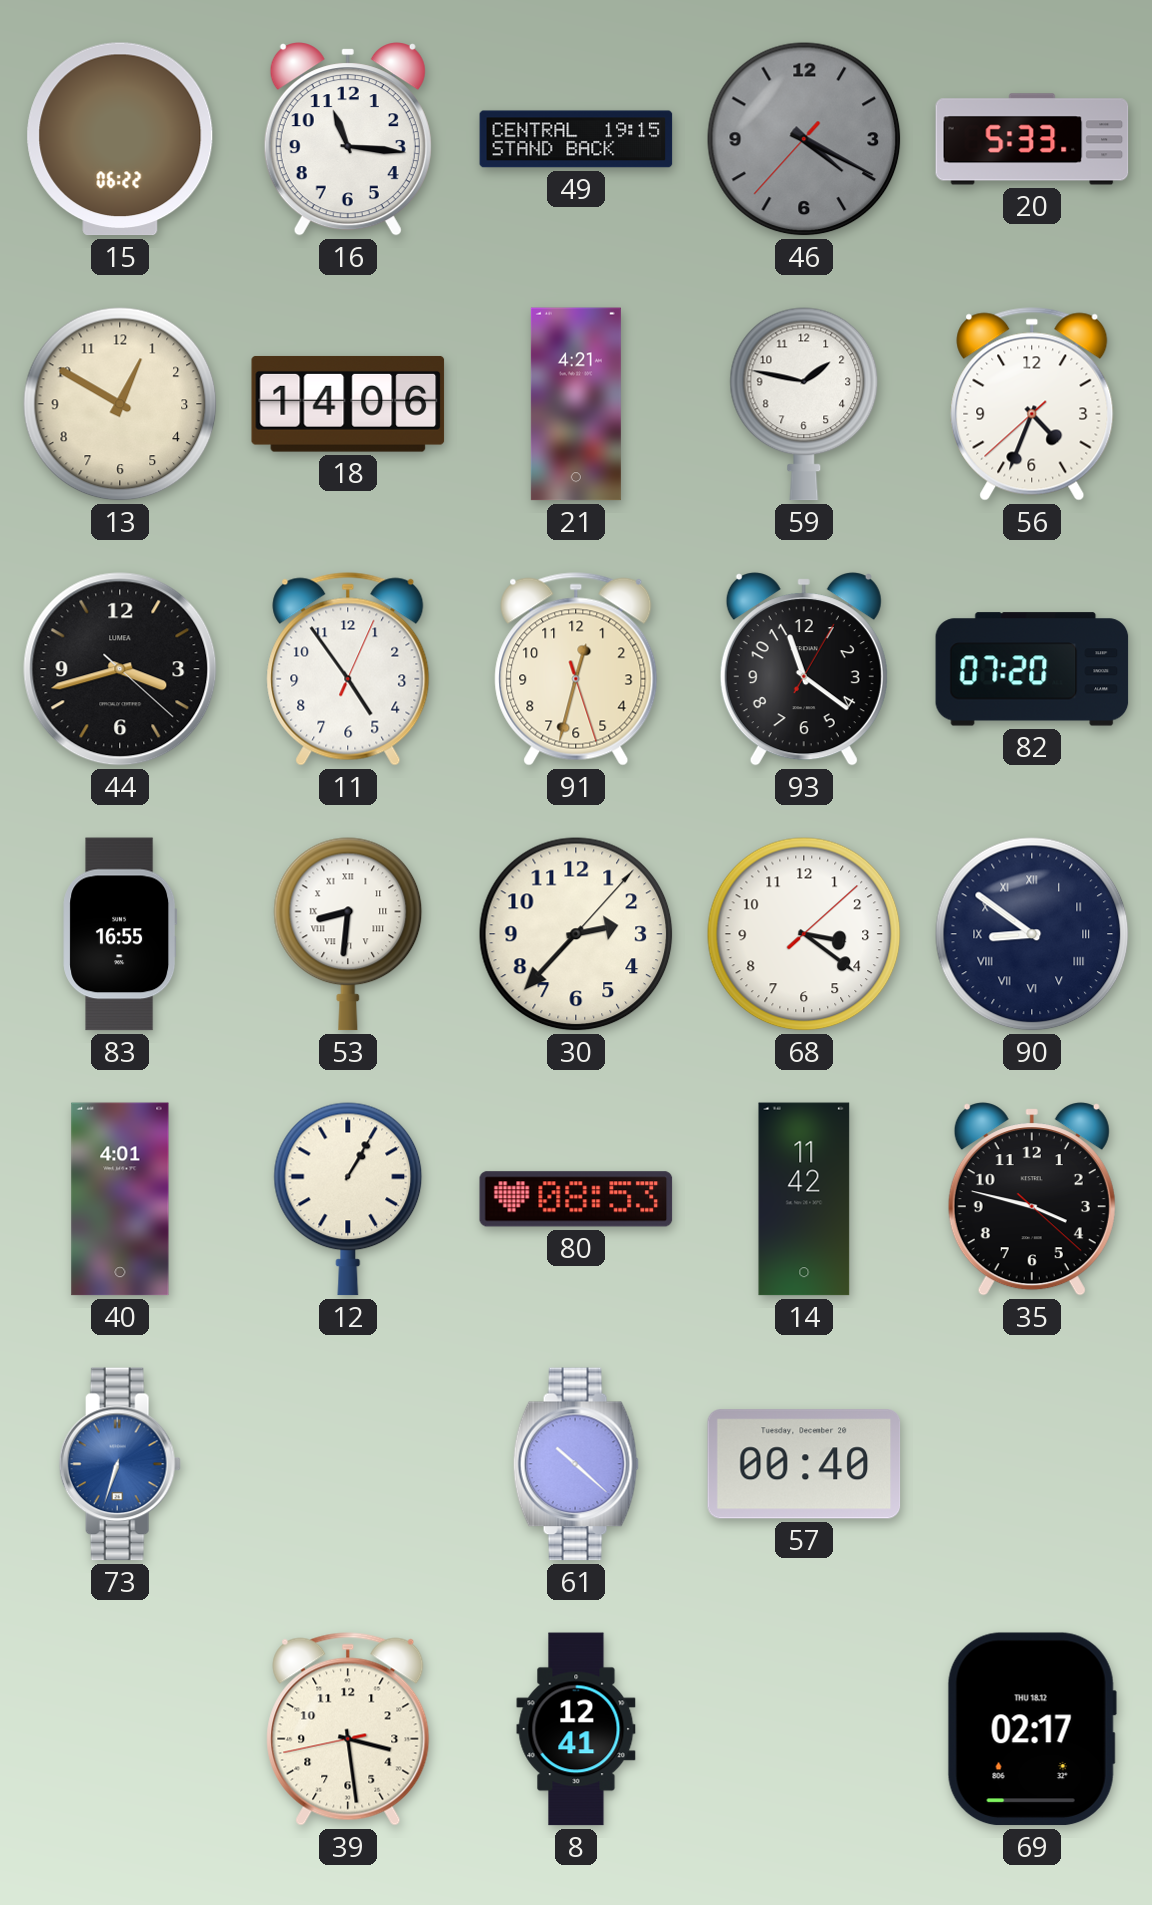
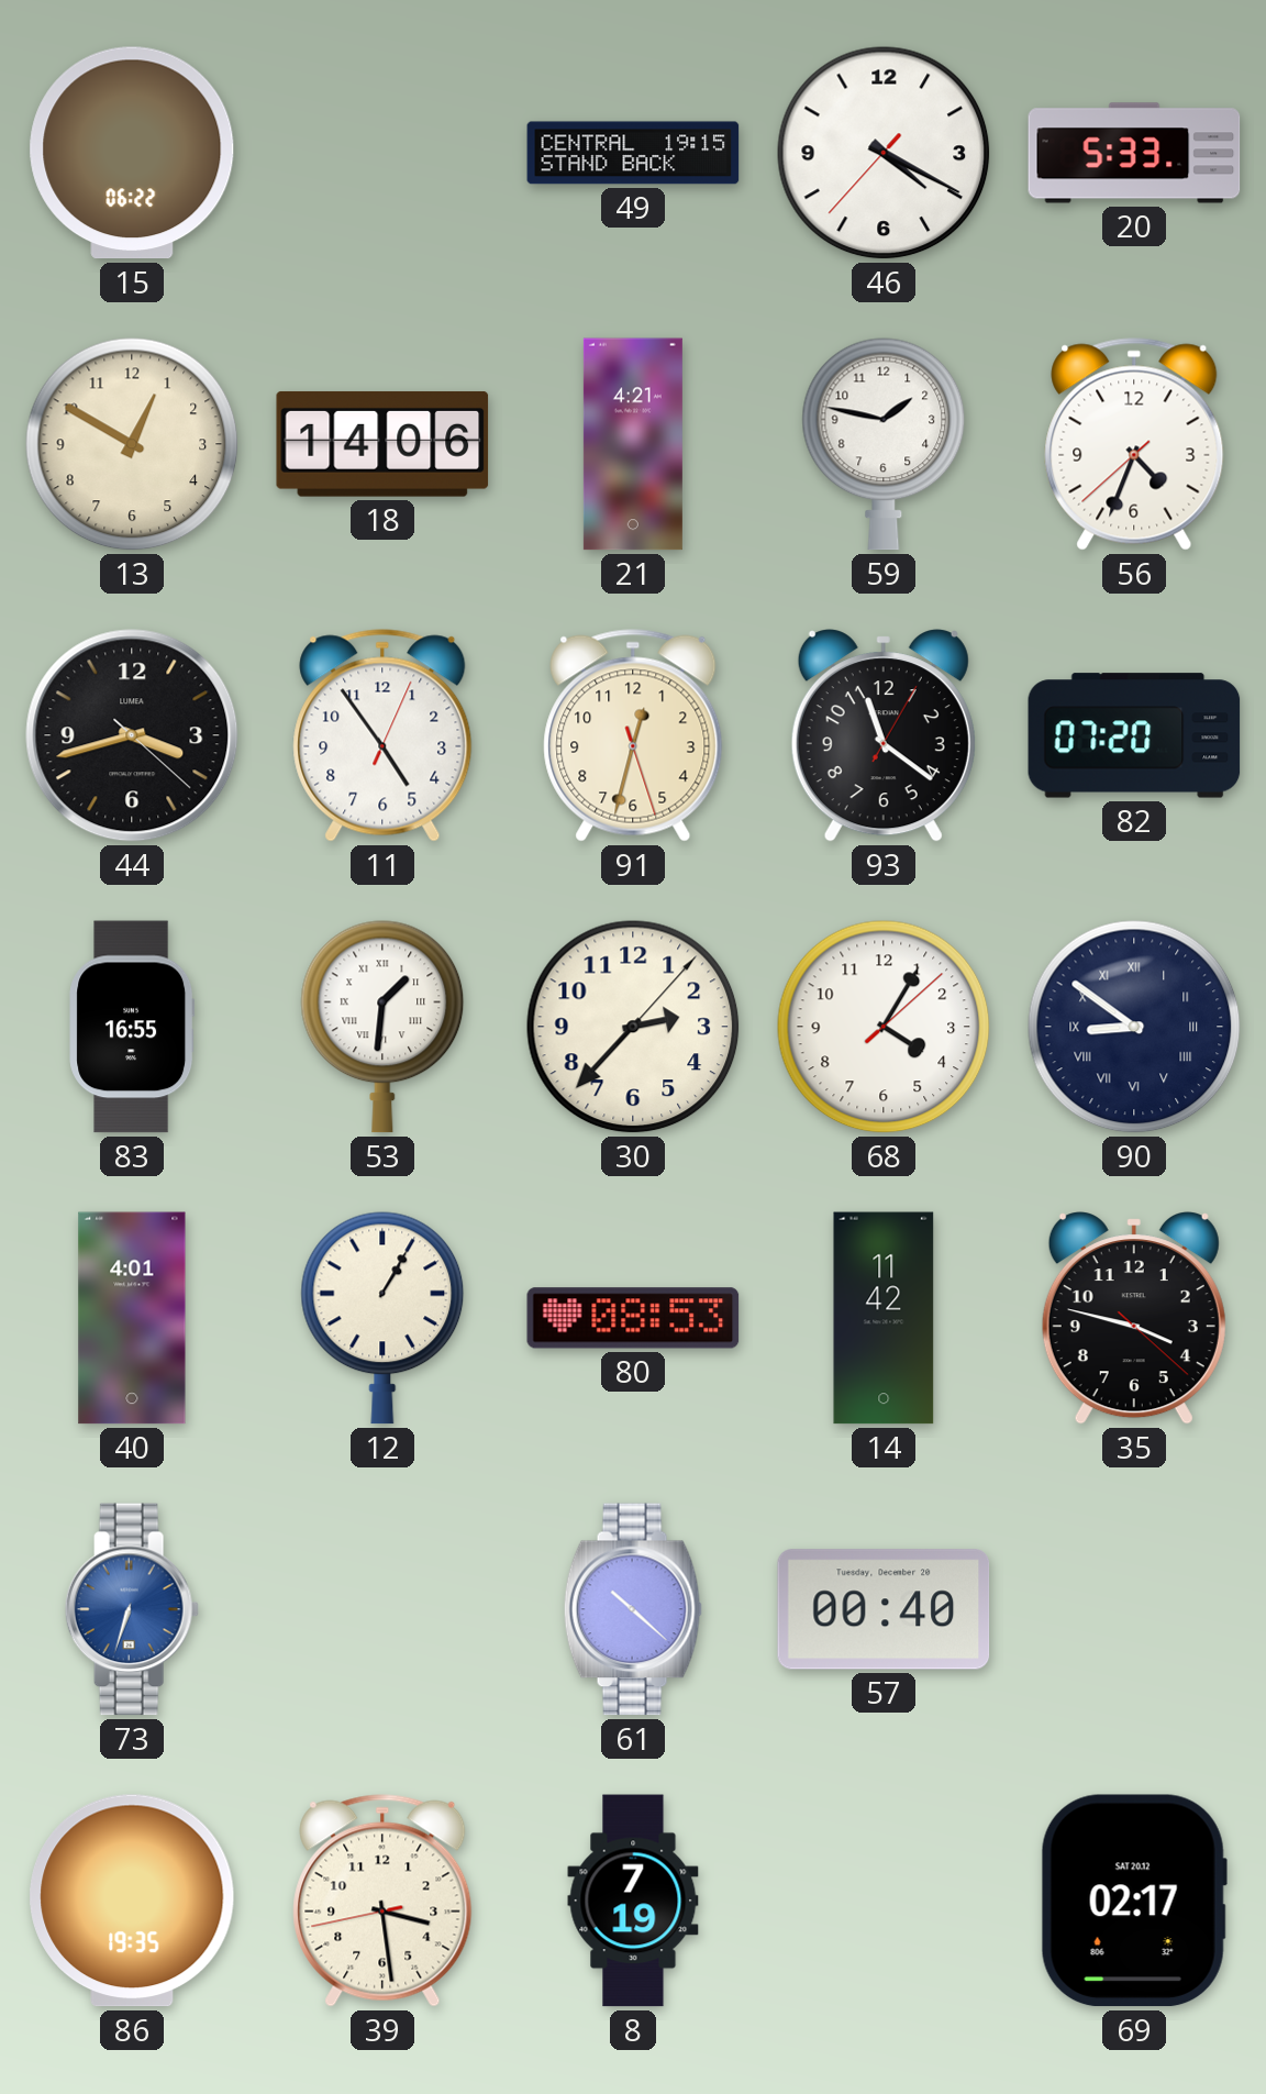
16: 11:16 -> none (348, 139)
46 dial: grey -> white (884, 153)
53: 8:31 -> 1:31 (382, 1027)
68: 3:21 -> 4:05 (884, 1027)
86: none -> 19:35 (132, 1901)
8: 12:41 -> 7:19 (633, 1901)
69 date: THU 18.12 -> SAT 20.12 (1134, 1901)
